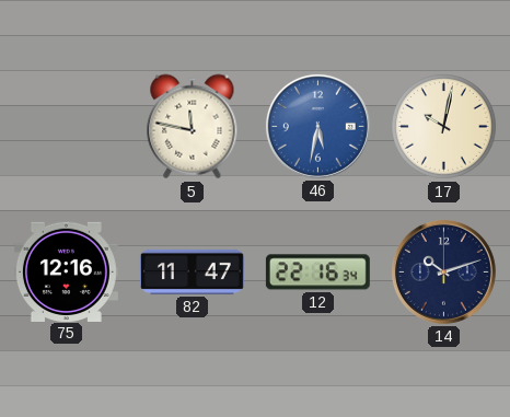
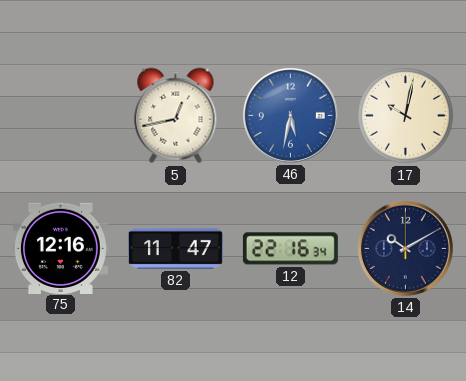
5: 11:47 -> 12:43 (176, 116)
14: 10:12 -> 10:10 (405, 248)
